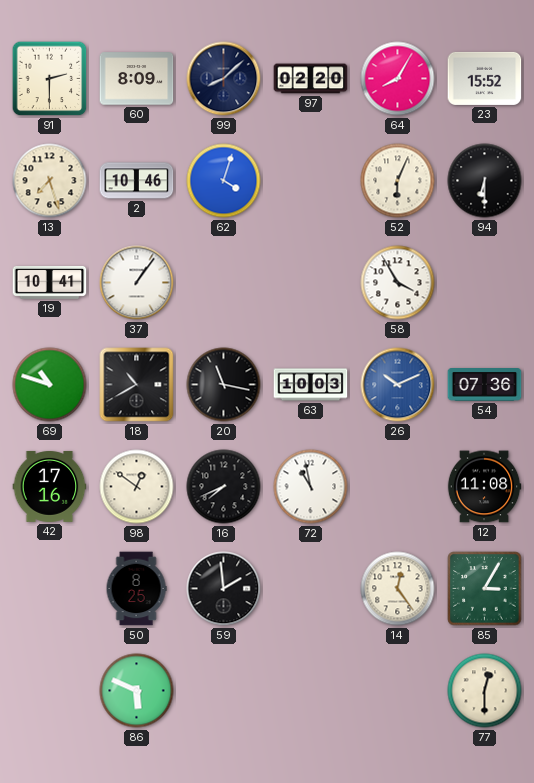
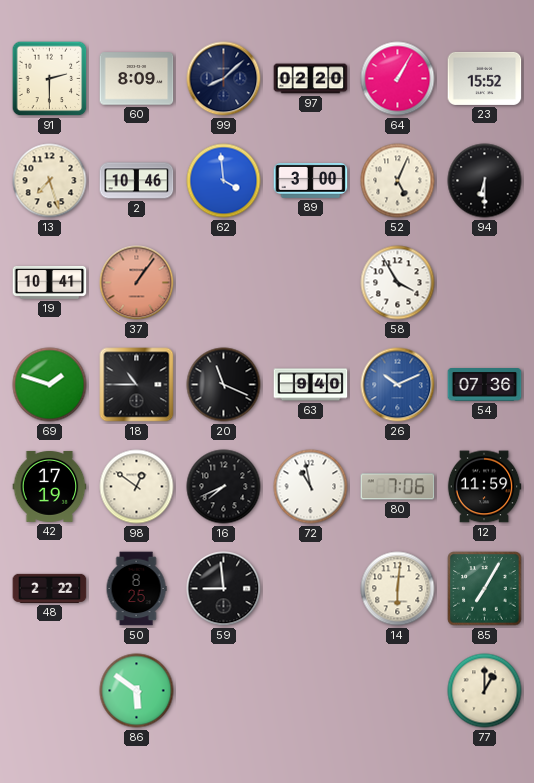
64: 8:05 -> 1:05 (398, 79)
62: 4:03 -> 3:59 (224, 181)
89: none -> 3:00 (311, 181)
52: 6:04 -> 5:04 (398, 181)
37 dial: white -> salmon (137, 283)
69: 10:48 -> 1:48 (50, 385)
18: 10:40 -> 10:45 (137, 385)
20: 11:17 -> 11:19 (224, 385)
63: 10:03 -> 9:40 (311, 385)
42: 17:16 -> 17:19 (50, 486)
80: none -> 7:06 (398, 487)
12: 11:08 -> 11:59 (484, 487)
48: none -> 2:22 (50, 588)
59: 1:59 -> 8:59 (224, 589)
14: 12:24 -> 6:01 (398, 589)
85: 3:05 -> 7:05 (485, 589)
86: 5:49 -> 5:51 (137, 691)
77: 12:30 -> 1:00 (485, 691)
